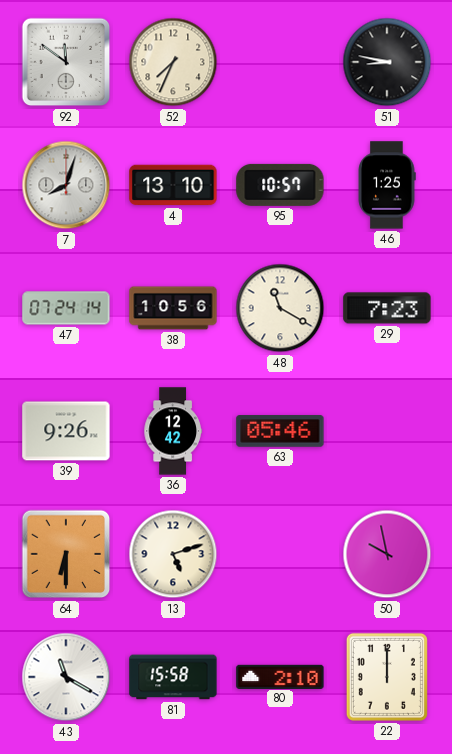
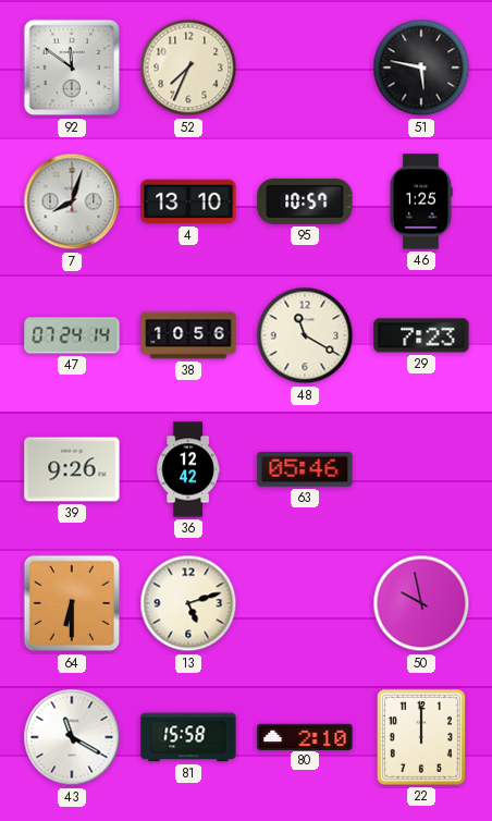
51: 8:47 -> 5:47 (421, 68)
